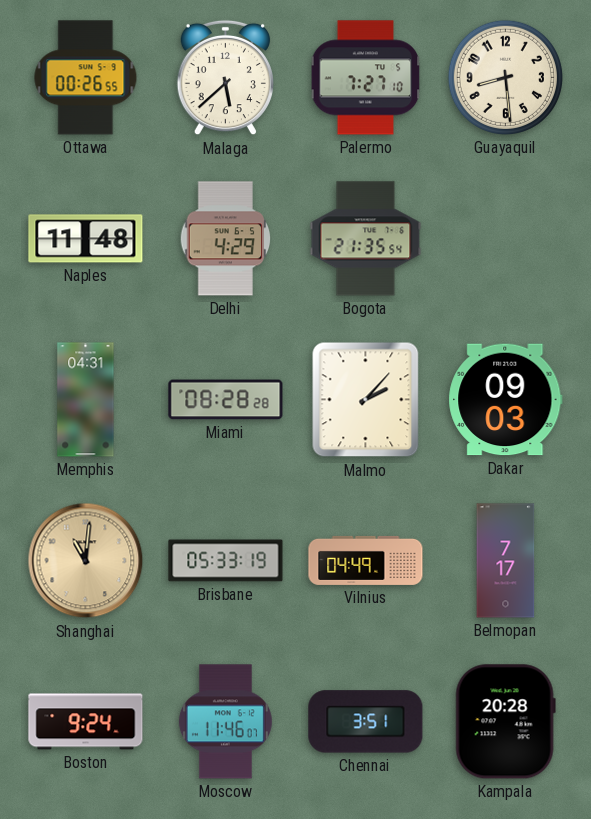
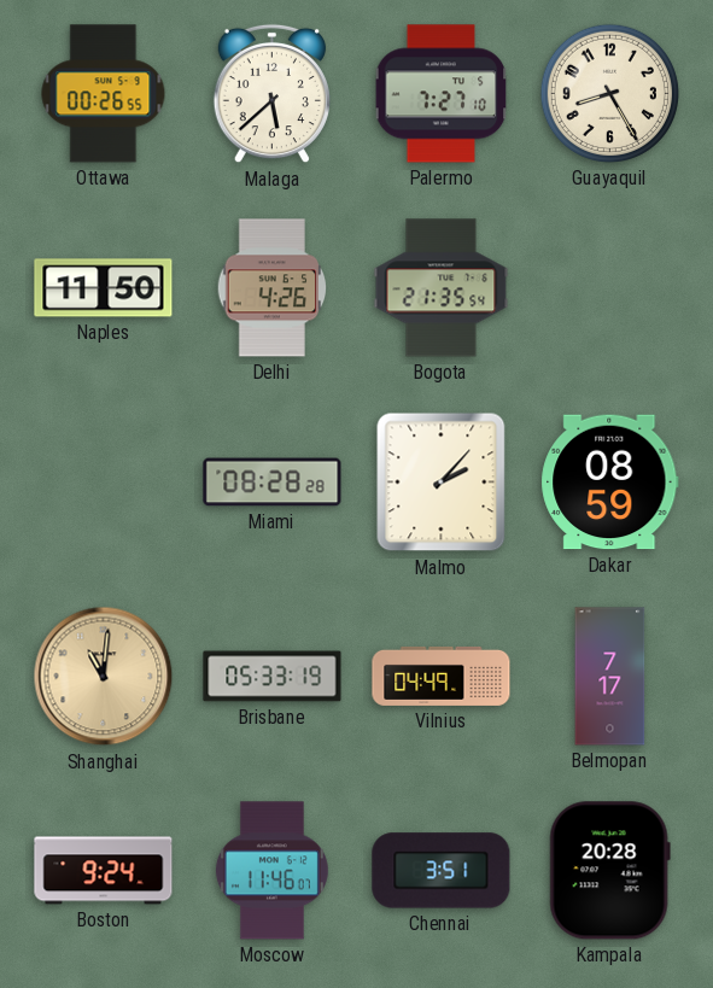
Guayaquil: 8:29 -> 8:25 (609, 93)
Naples: 11:48 -> 11:50 (104, 288)
Delhi: 4:29 -> 4:26 (273, 288)
Memphis: 04:31 -> none (86, 400)
Dakar: 09:03 -> 08:59 (610, 483)
